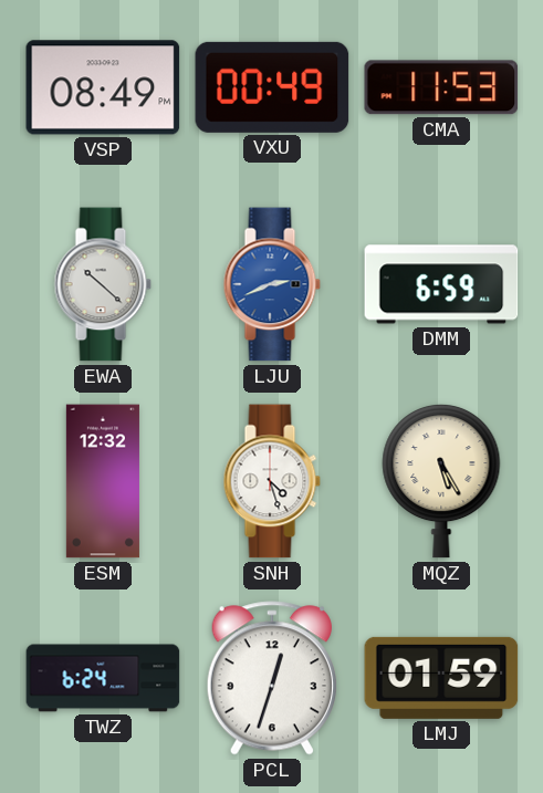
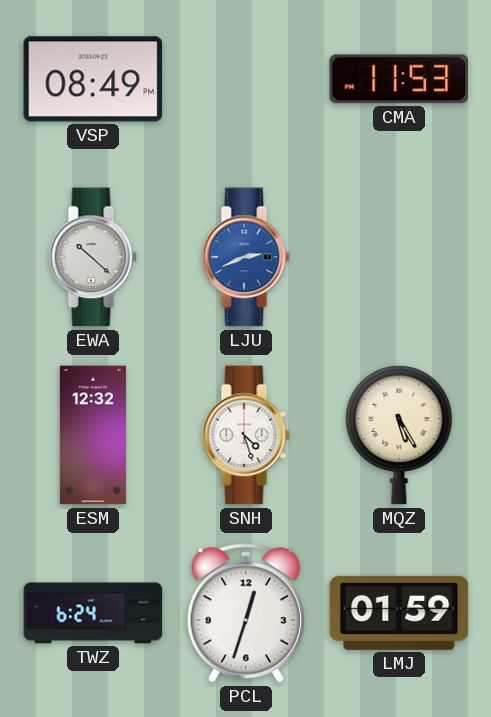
VXU: 00:49 -> none (272, 87)
DMM: 6:59 -> none (441, 284)
